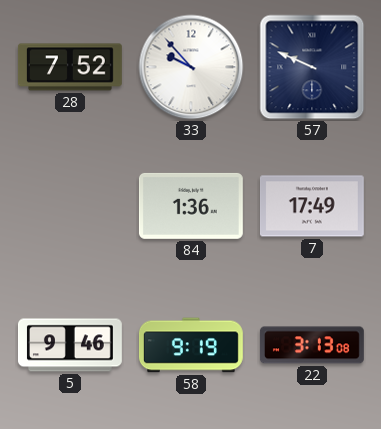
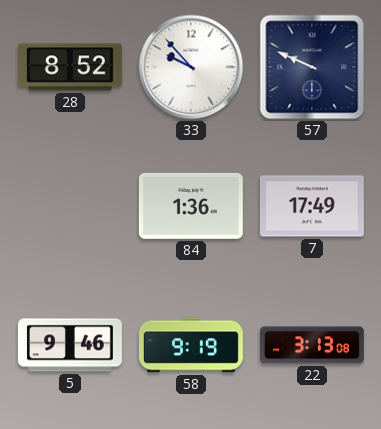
28: 7:52 -> 8:52 (70, 67)
